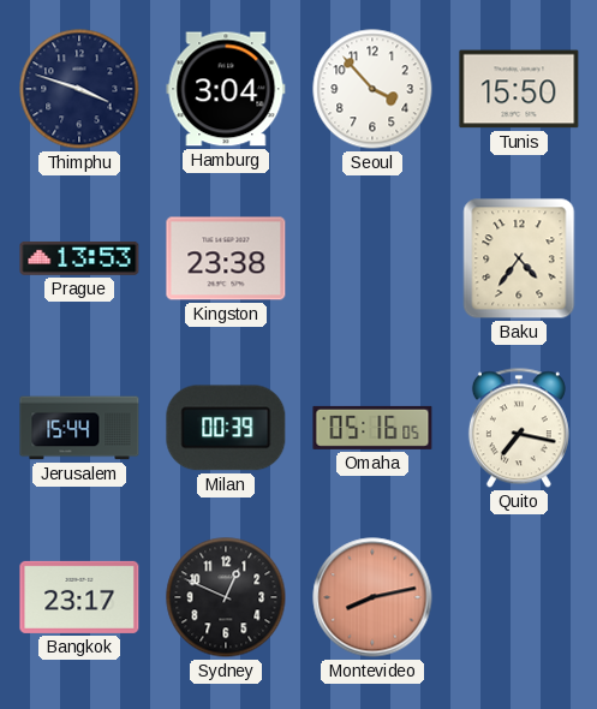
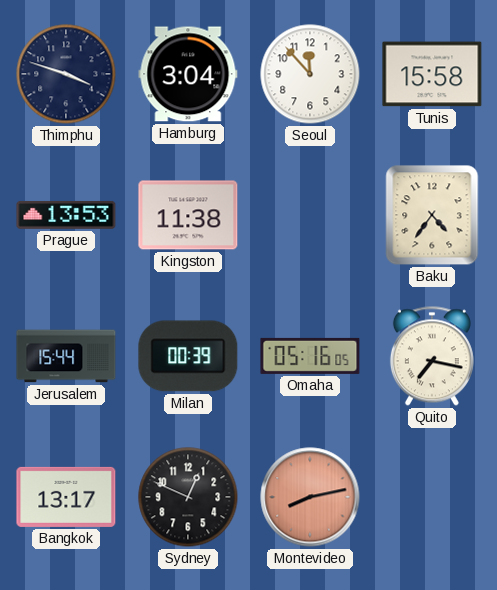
Seoul: 3:53 -> 11:53 (310, 74)
Tunis: 15:50 -> 15:58 (432, 74)
Kingston: 23:38 -> 11:38 (188, 215)
Bangkok: 23:17 -> 13:17 (66, 497)
